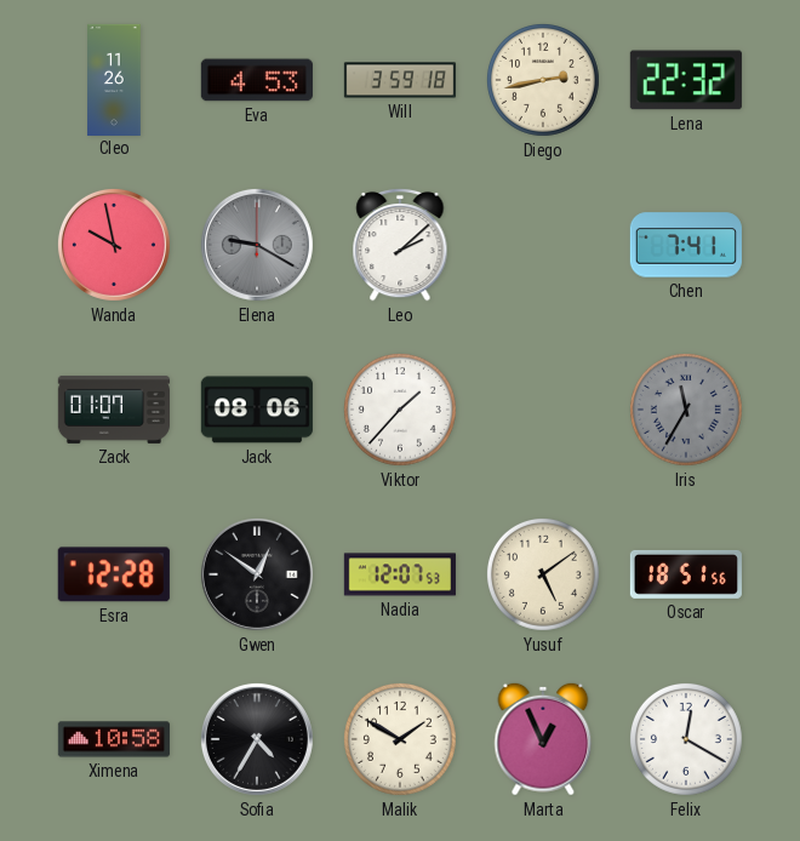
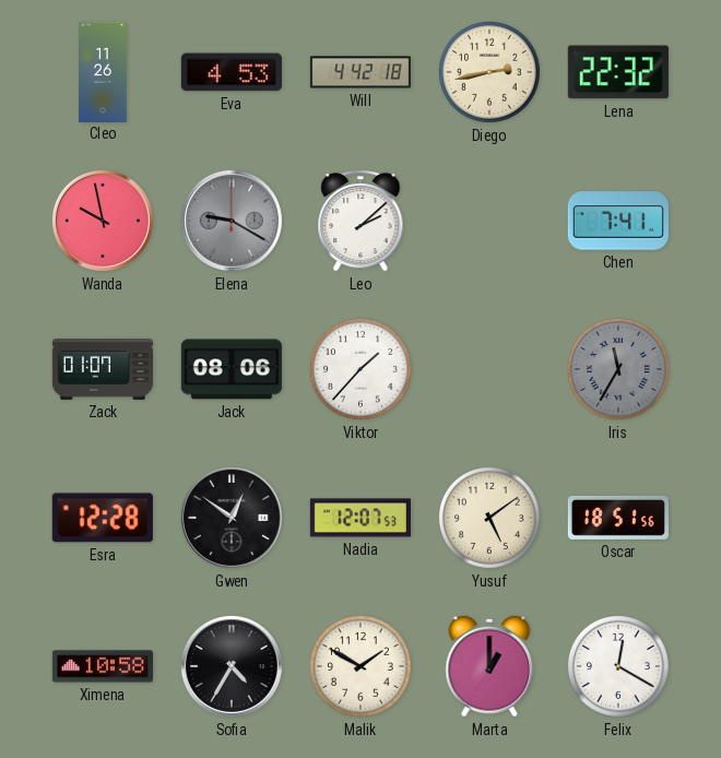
Will: 3:59 -> 4:42 (359, 72)
Marta: 12:56 -> 1:00 (489, 666)
